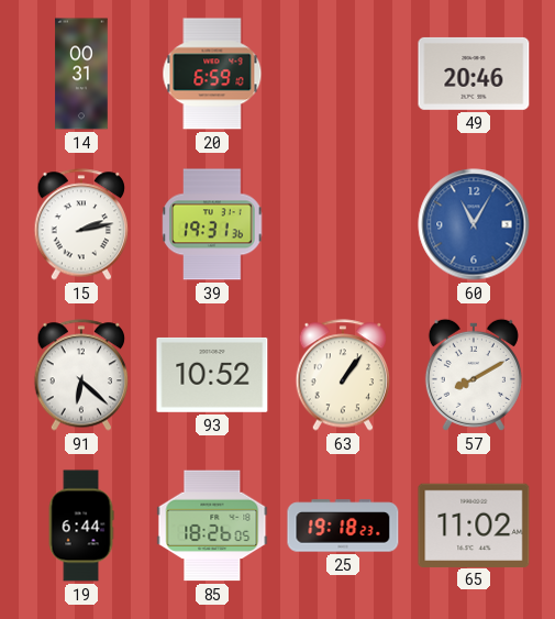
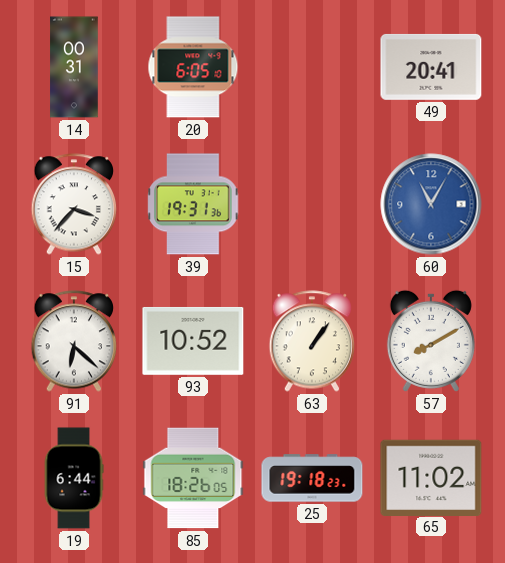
20: 6:59 -> 6:05 (193, 67)
49: 20:46 -> 20:41 (431, 67)
15: 2:13 -> 3:37 (74, 204)
